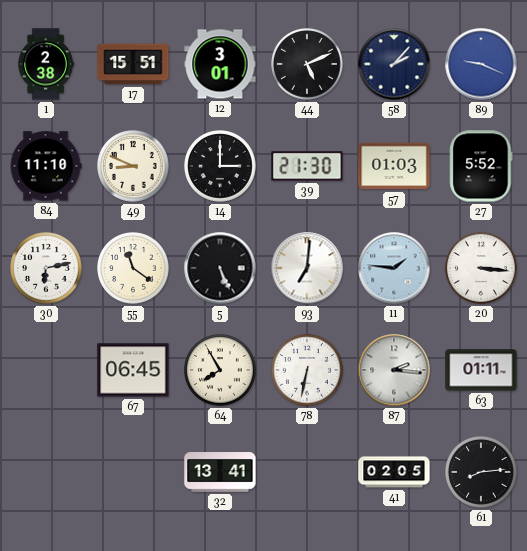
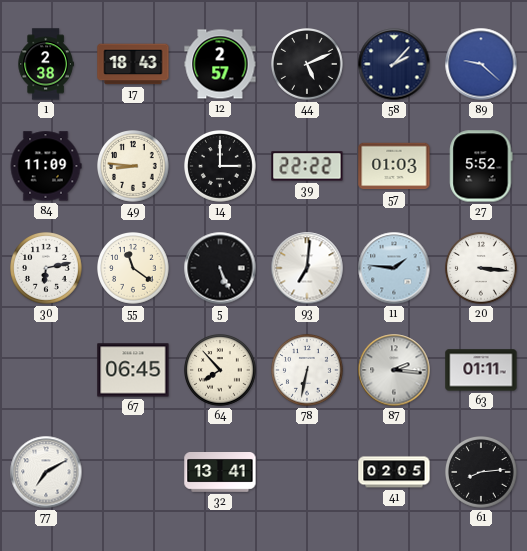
17: 15:51 -> 18:43 (133, 64)
12: 3:01 -> 2:57 (220, 64)
89: 9:19 -> 9:22 (481, 64)
84: 11:10 -> 11:09 (46, 166)
49: 8:49 -> 8:46 (134, 167)
39: 21:30 -> 22:22 (307, 166)
64: 7:55 -> 7:53 (221, 371)
77: none -> 7:10 (46, 472)
